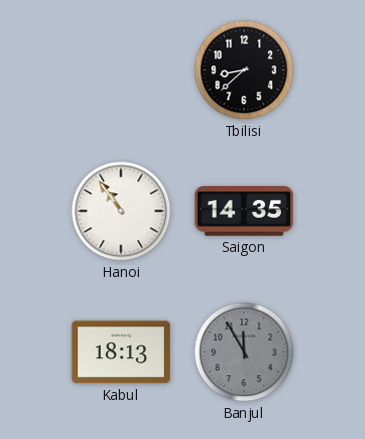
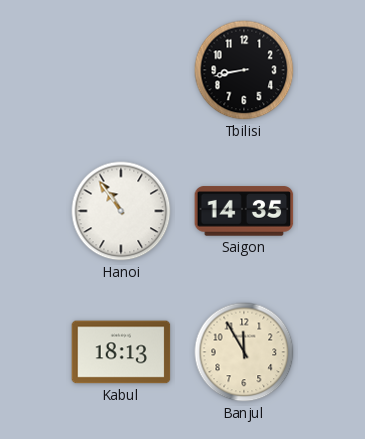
Tbilisi: 8:38 -> 8:43 (244, 70)
Banjul dial: grey -> cream (244, 352)
